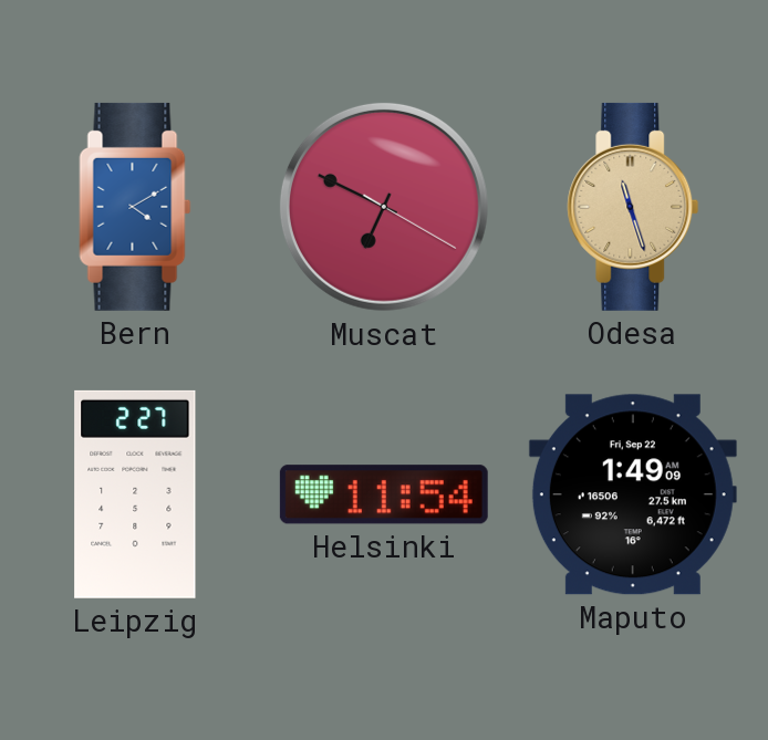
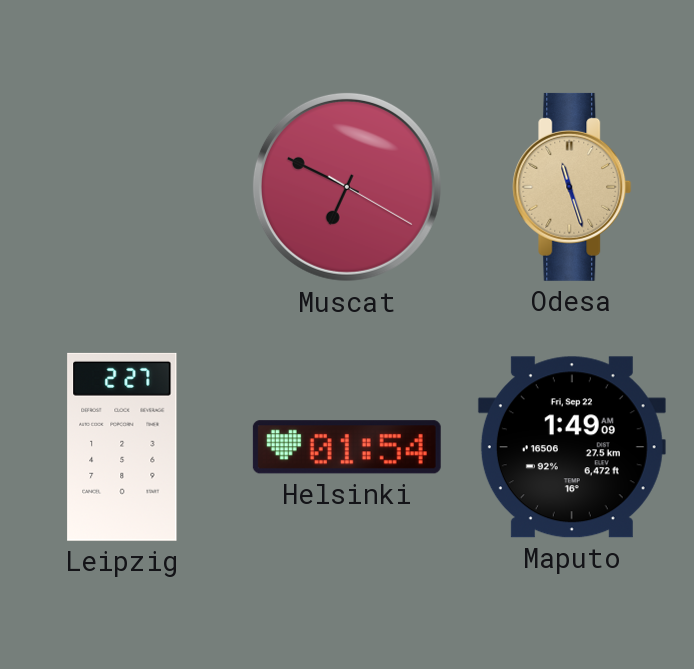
Bern: 4:10 -> none (135, 207)
Helsinki: 11:54 -> 01:54 (347, 447)
